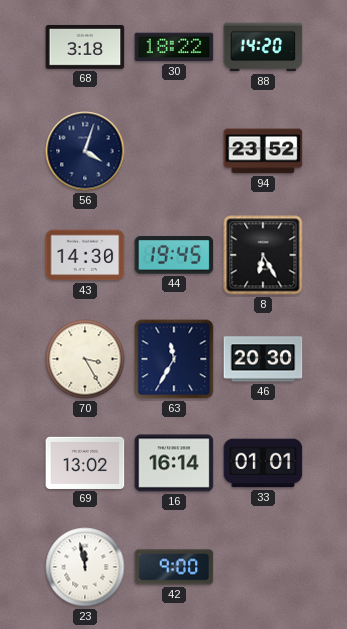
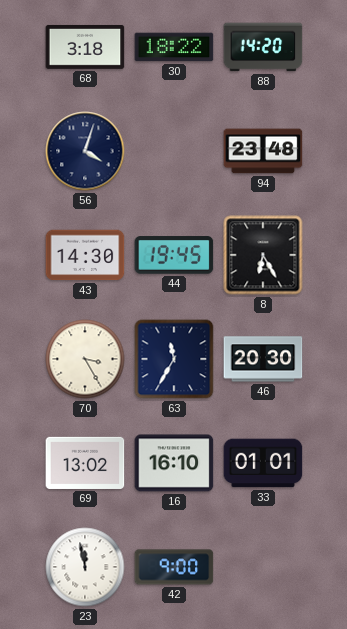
94: 23:52 -> 23:48 (263, 151)
16: 16:14 -> 16:10 (174, 463)
